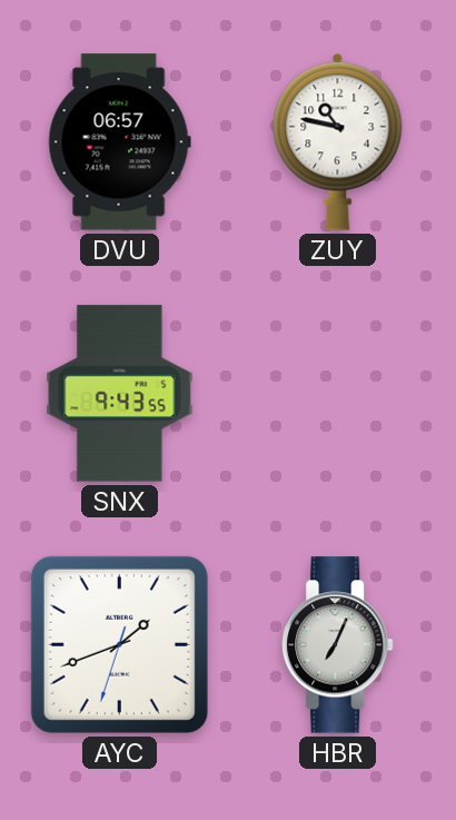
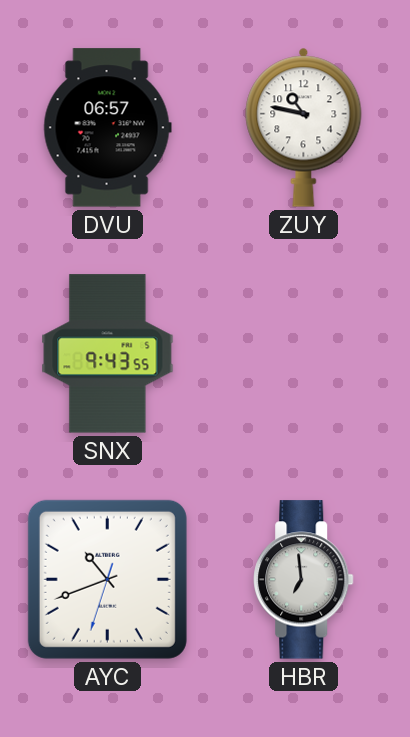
AYC: 1:41 -> 10:41 (107, 579)
HBR: 7:04 -> 6:59 (304, 580)
